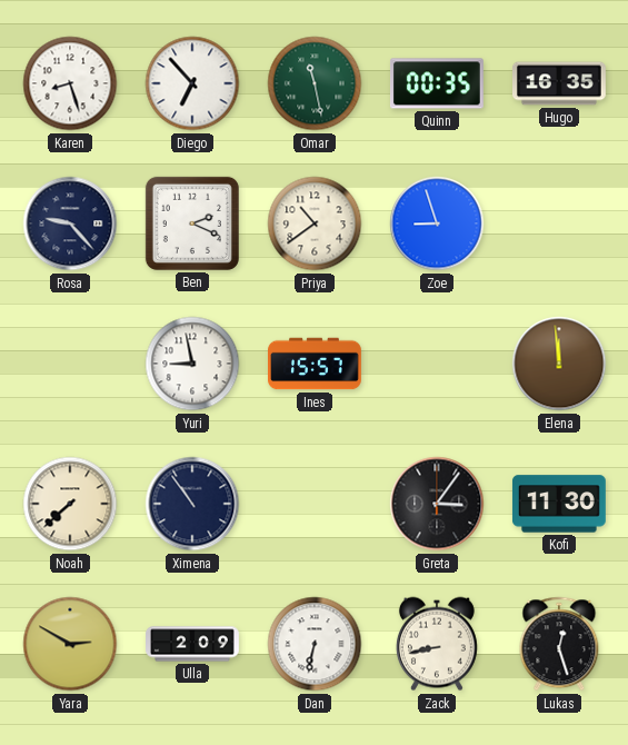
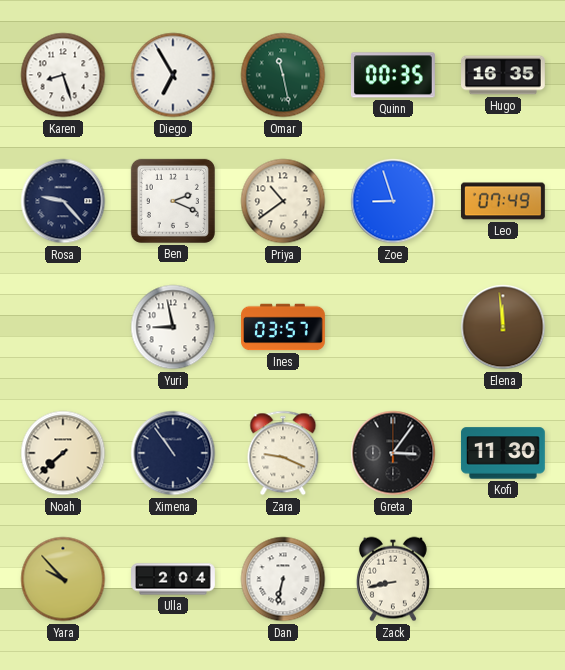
Diego: 6:53 -> 6:55 (173, 75)
Leo: none -> 07:49 (503, 201)
Ines: 15:57 -> 03:57 (284, 327)
Zara: none -> 9:19 (283, 453)
Yara: 2:50 -> 9:53 (63, 579)
Ulla: 2:09 -> 2:04 (174, 579)
Lukas: 12:27 -> none (559, 644)
